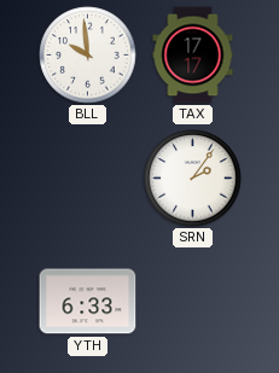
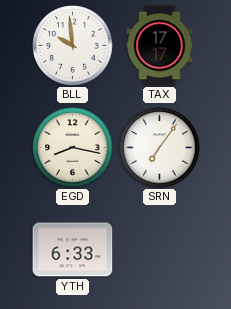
EGD: none -> 8:17 (73, 148)
SRN: 2:06 -> 7:06 (160, 148)
